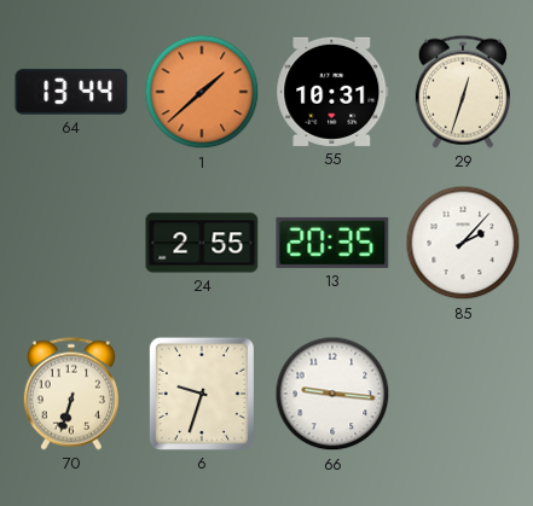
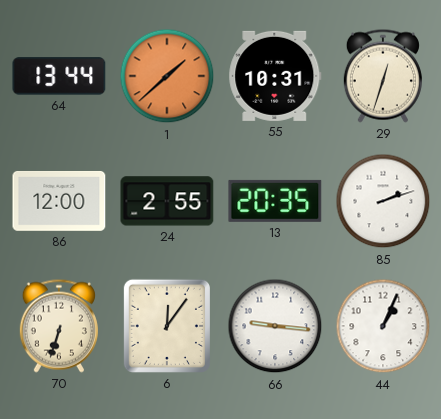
86: none -> 12:00 (59, 201)
85: 2:07 -> 2:12 (383, 201)
6: 9:33 -> 12:06 (167, 326)
44: none -> 1:04 (383, 326)
